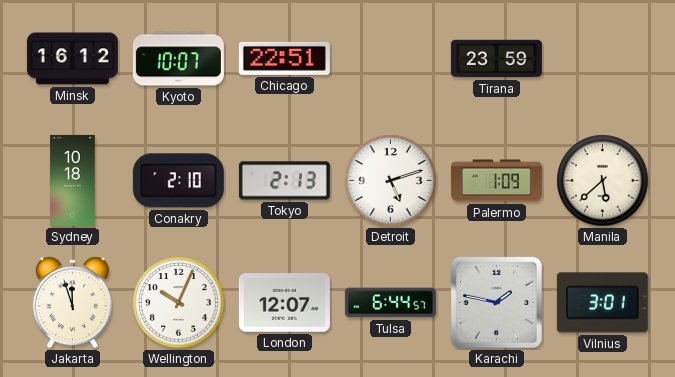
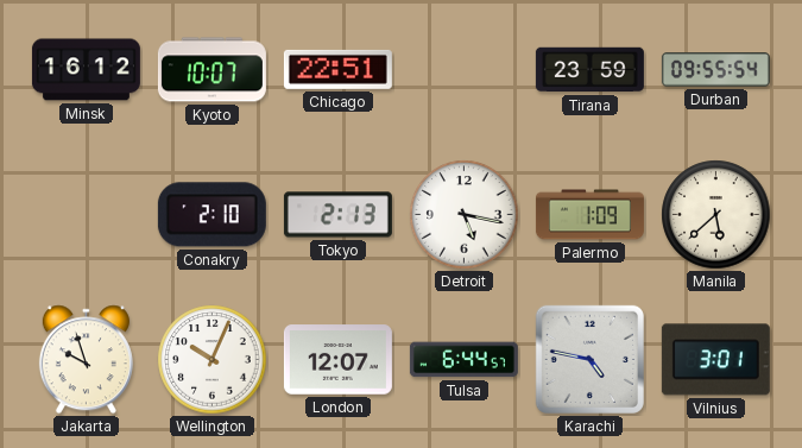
Durban: none -> 09:55 (715, 70)
Sydney: 10:18 -> none (73, 180)
Detroit: 5:12 -> 5:17 (465, 215)
Jakarta: 11:57 -> 9:57 (86, 360)
Karachi: 1:47 -> 4:47 (589, 359)
